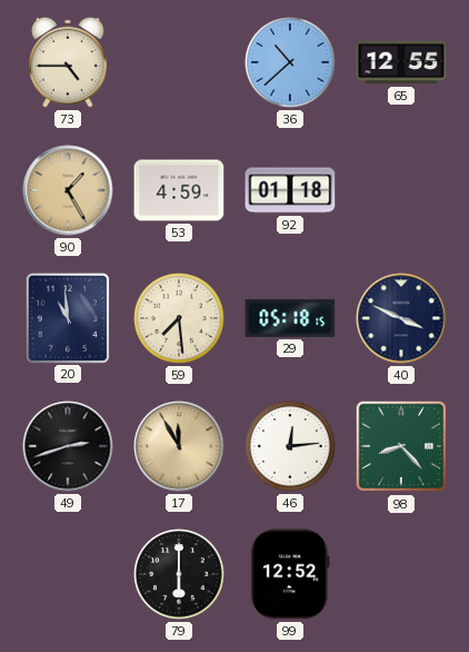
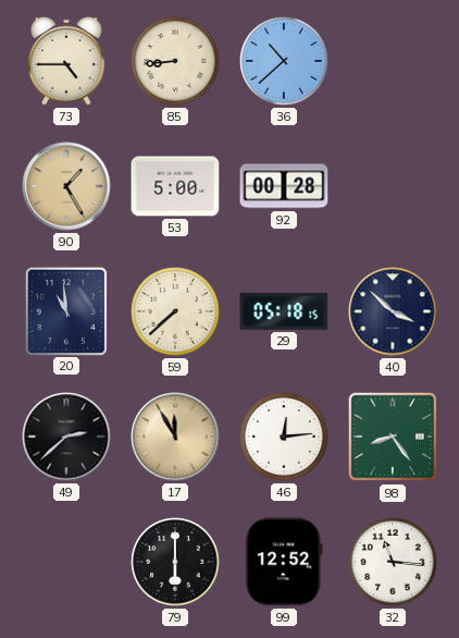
85: none -> 8:44 (175, 61)
65: 12:55 -> none (401, 62)
53: 4:59 -> 5:00 (175, 186)
92: 01:18 -> 00:28 (284, 186)
59: 7:29 -> 7:38 (175, 311)
40: 3:49 -> 3:52 (393, 311)
49: 2:42 -> 2:38 (66, 437)
98: 8:23 -> 8:24 (393, 437)
32: none -> 11:16 (393, 562)
